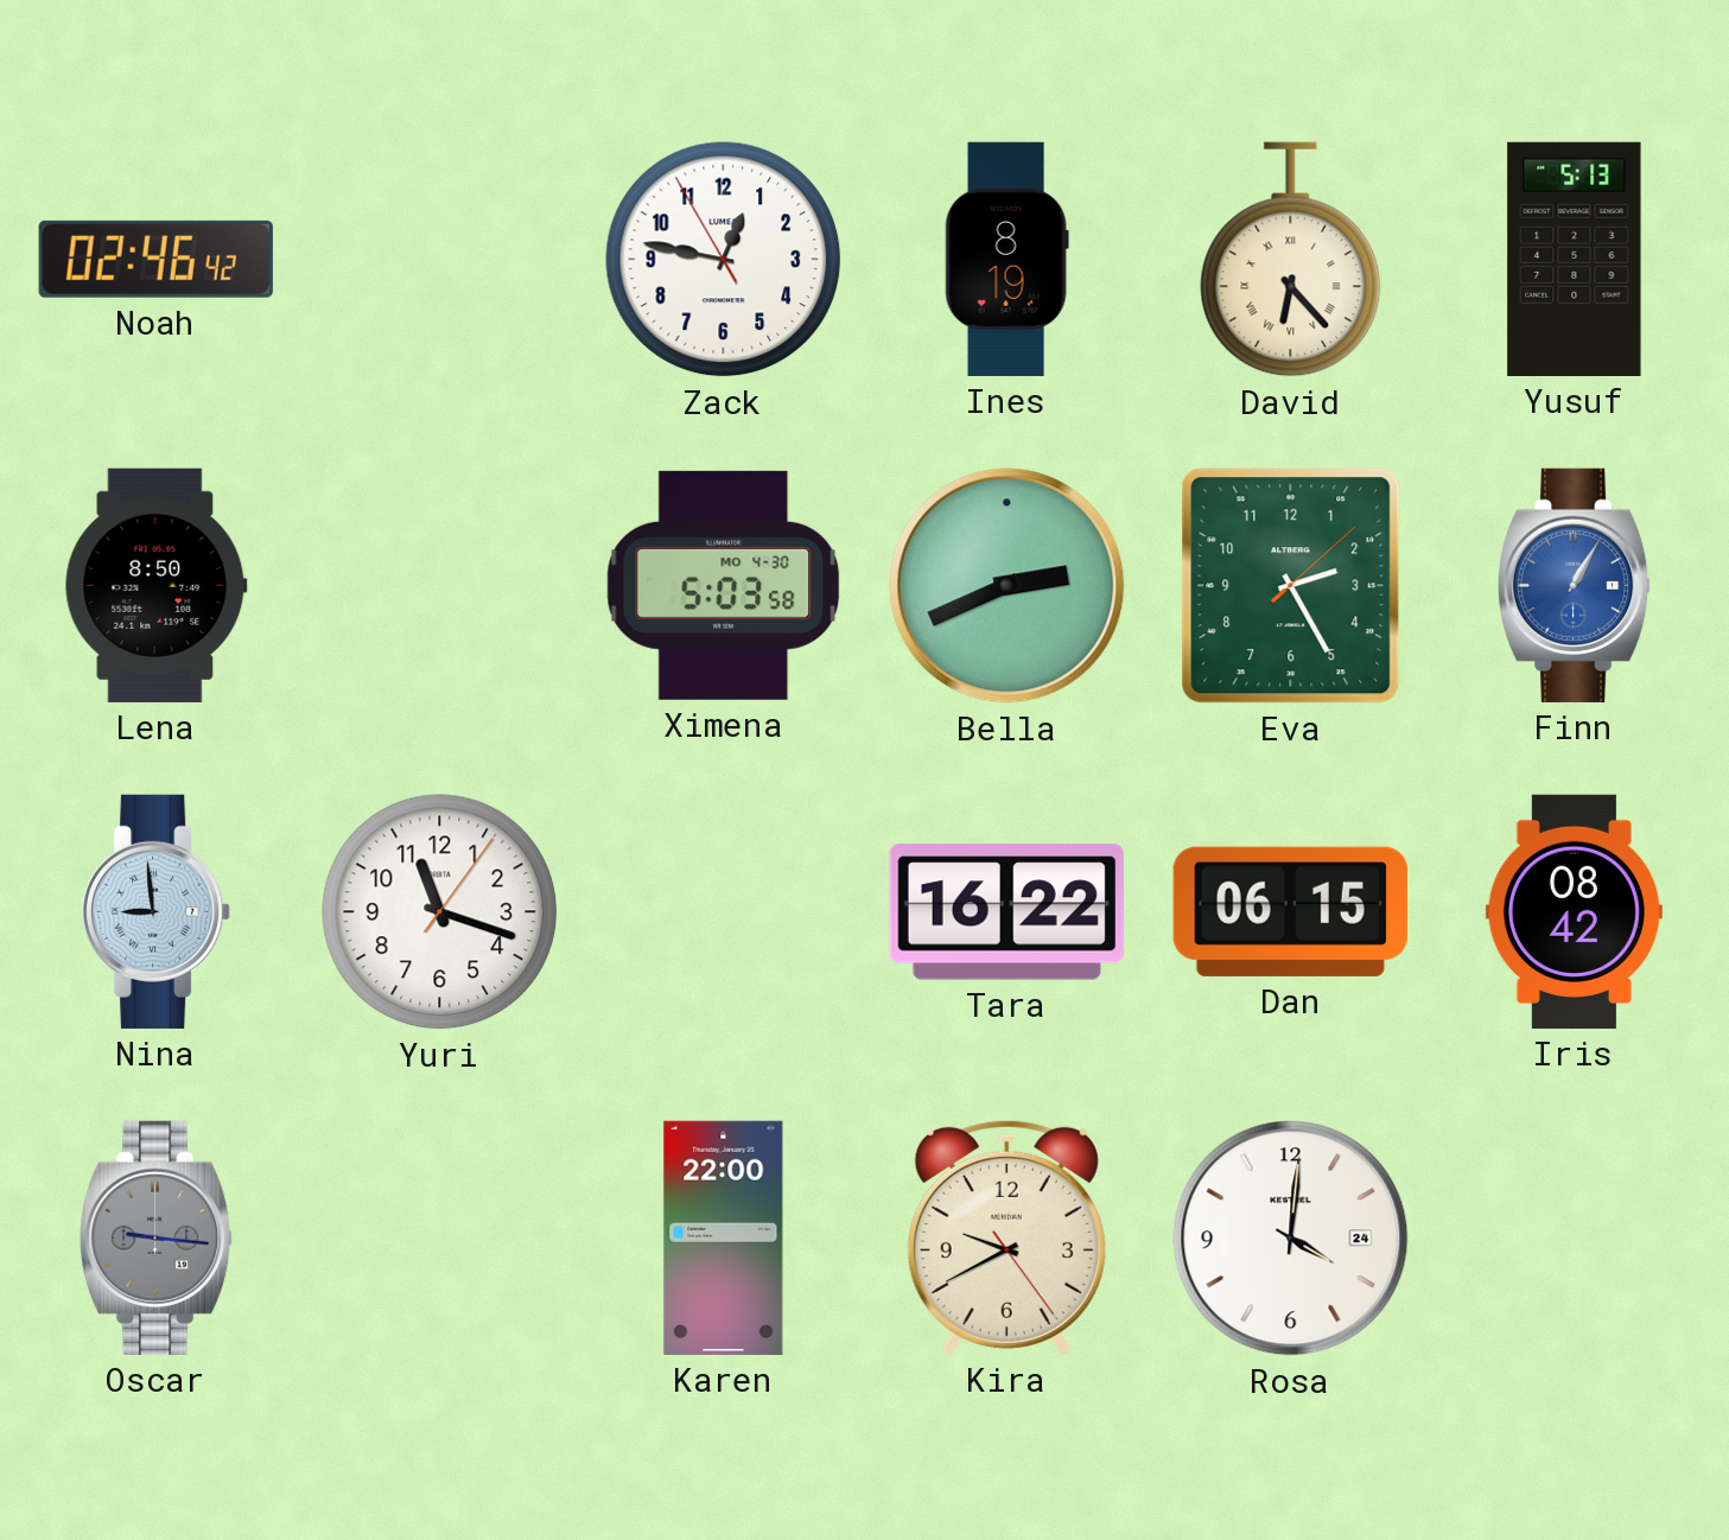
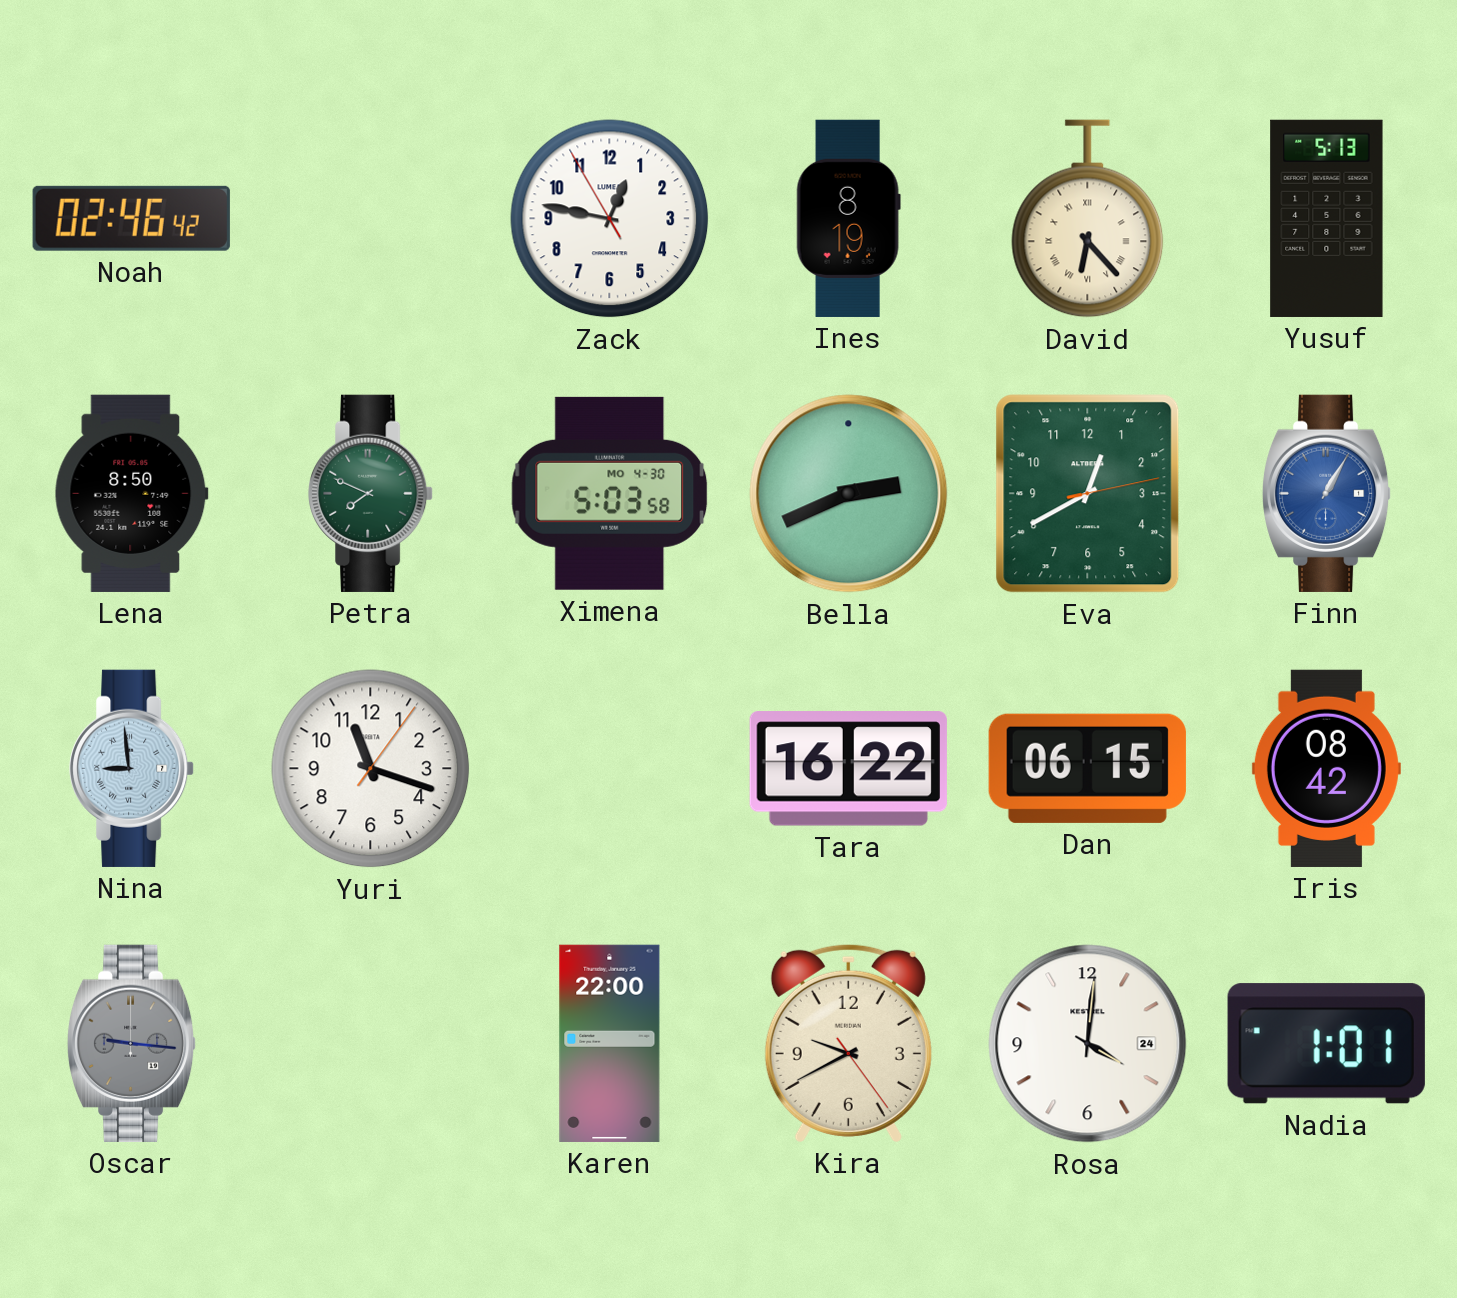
Petra: none -> 7:49 (371, 493)
Eva: 2:25 -> 12:40 (1088, 494)
Nadia: none -> 1:01 (1326, 1044)
